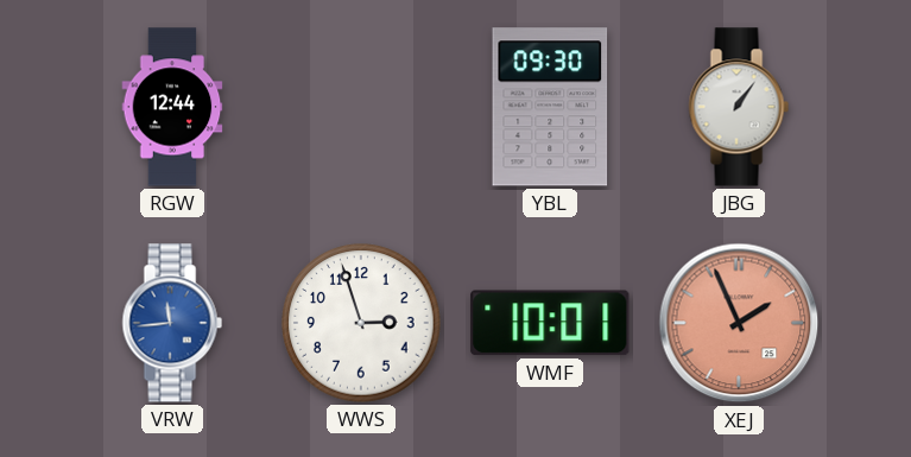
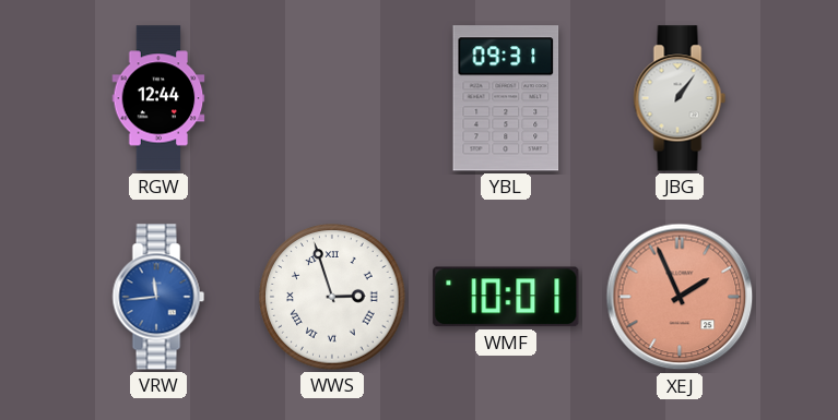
YBL: 09:30 -> 09:31 (506, 98)
WWS numerals: Arabic -> Roman (332, 297)
